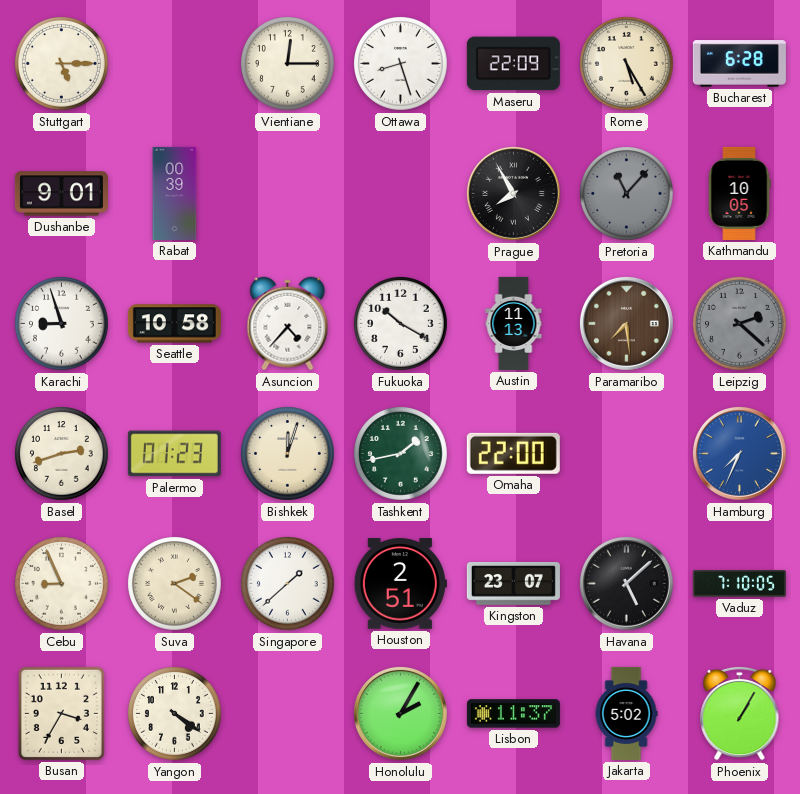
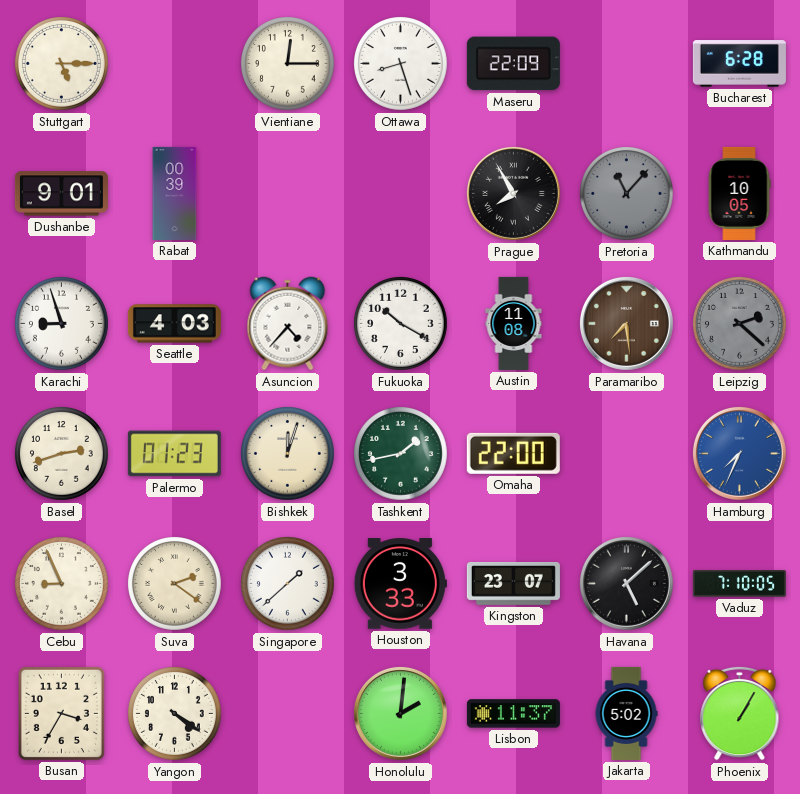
Rome: 5:25 -> none (627, 64)
Seattle: 10:58 -> 4:03 (174, 324)
Austin: 11:13 -> 11:08 (514, 323)
Houston: 2:51 -> 3:33 (400, 584)
Honolulu: 2:05 -> 2:01 (400, 713)
